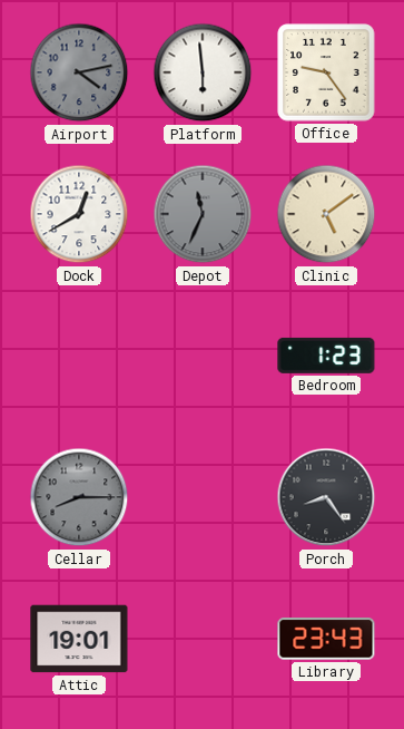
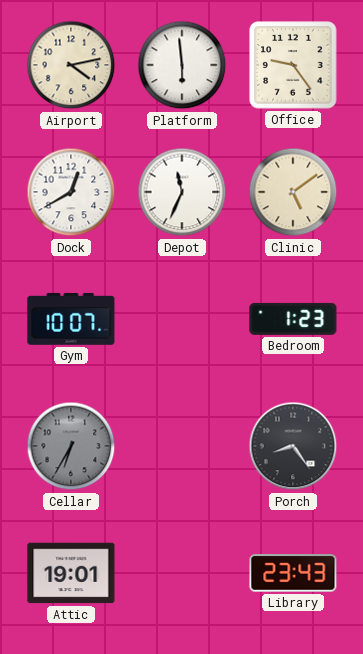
Airport dial: grey -> cream (71, 65)
Depot dial: grey -> white (182, 192)
Gym: none -> 10:07 (71, 319)
Cellar: 8:15 -> 6:35 (71, 446)
